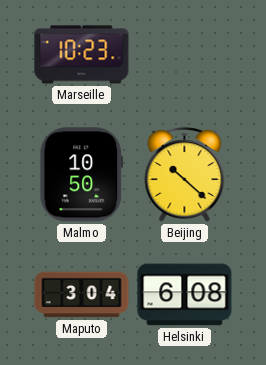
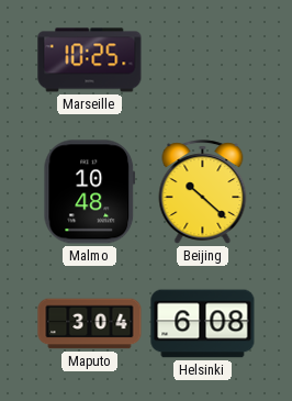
Marseille: 10:23 -> 10:25 (90, 60)
Malmo: 10:50 -> 10:48 (90, 192)
